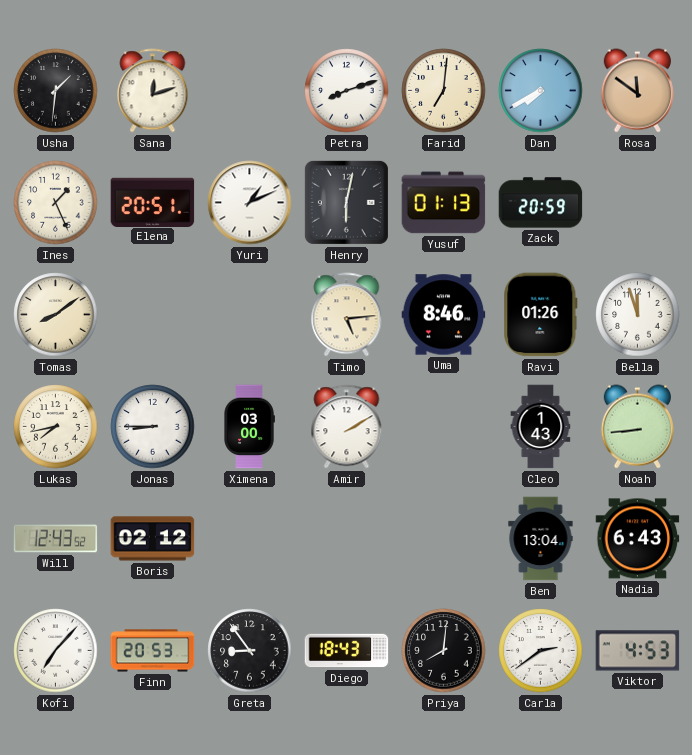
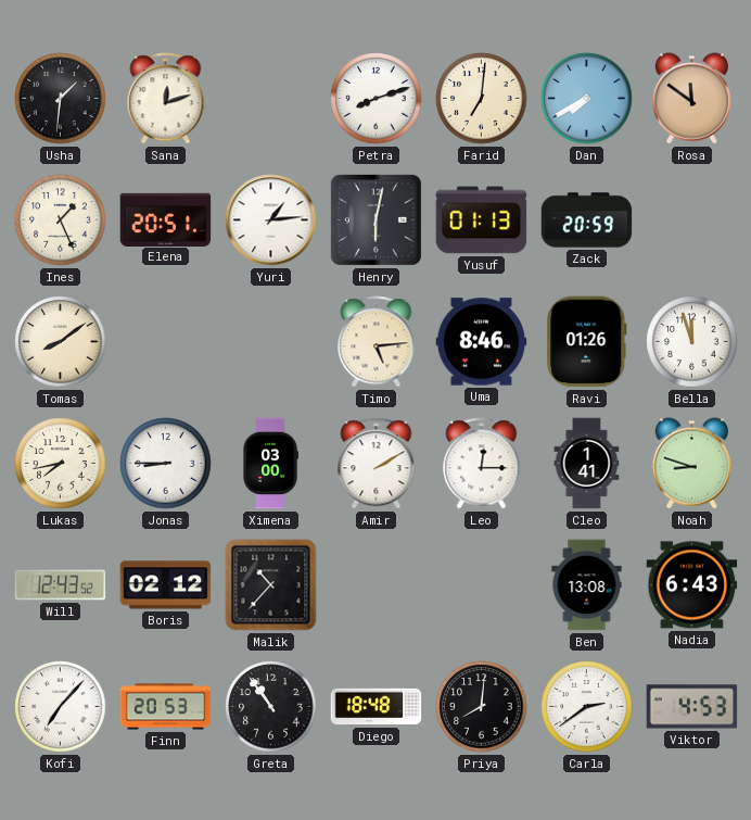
Yuri: 1:11 -> 1:14 (271, 220)
Leo: none -> 12:15 (482, 464)
Cleo: 1:43 -> 1:41 (587, 464)
Noah: 8:44 -> 8:48 (691, 464)
Malik: none -> 10:37 (271, 585)
Ben: 13:04 -> 13:08 (587, 585)
Greta: 8:54 -> 10:54 (271, 707)
Diego: 18:43 -> 18:48 (377, 707)
